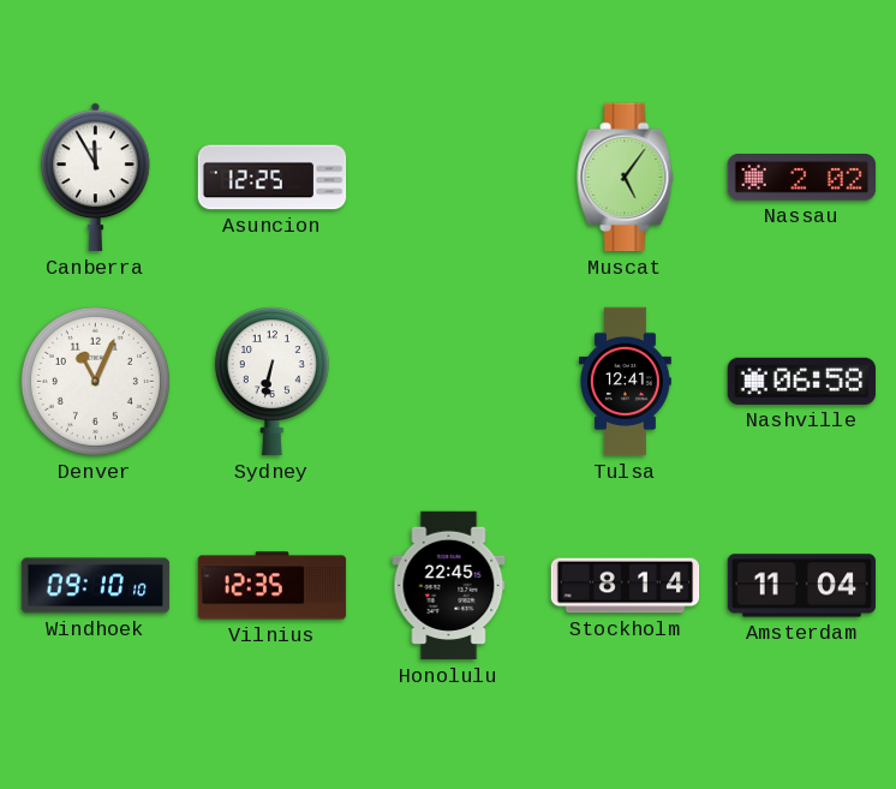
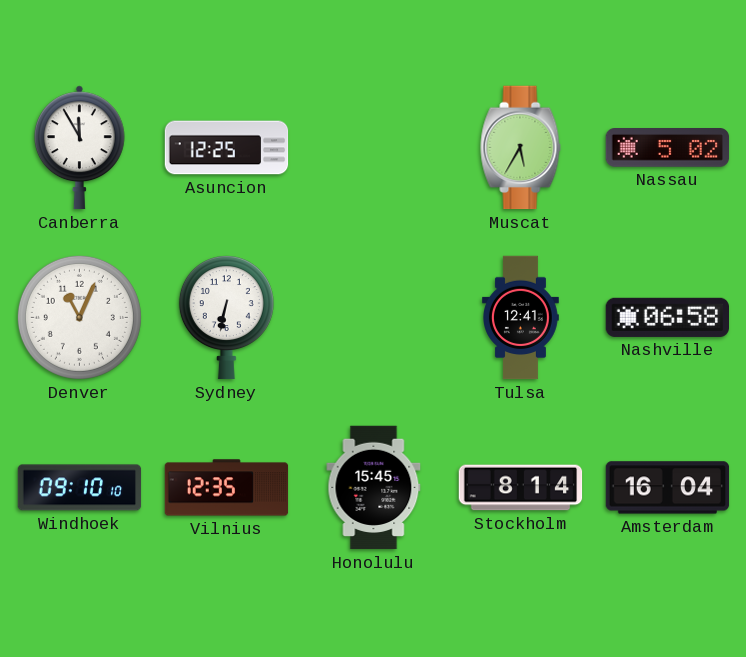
Muscat: 5:06 -> 5:35 (521, 148)
Nassau: 2:02 -> 5:02 (668, 148)
Honolulu: 22:45 -> 15:45 (374, 488)
Amsterdam: 11:04 -> 16:04 (668, 488)
